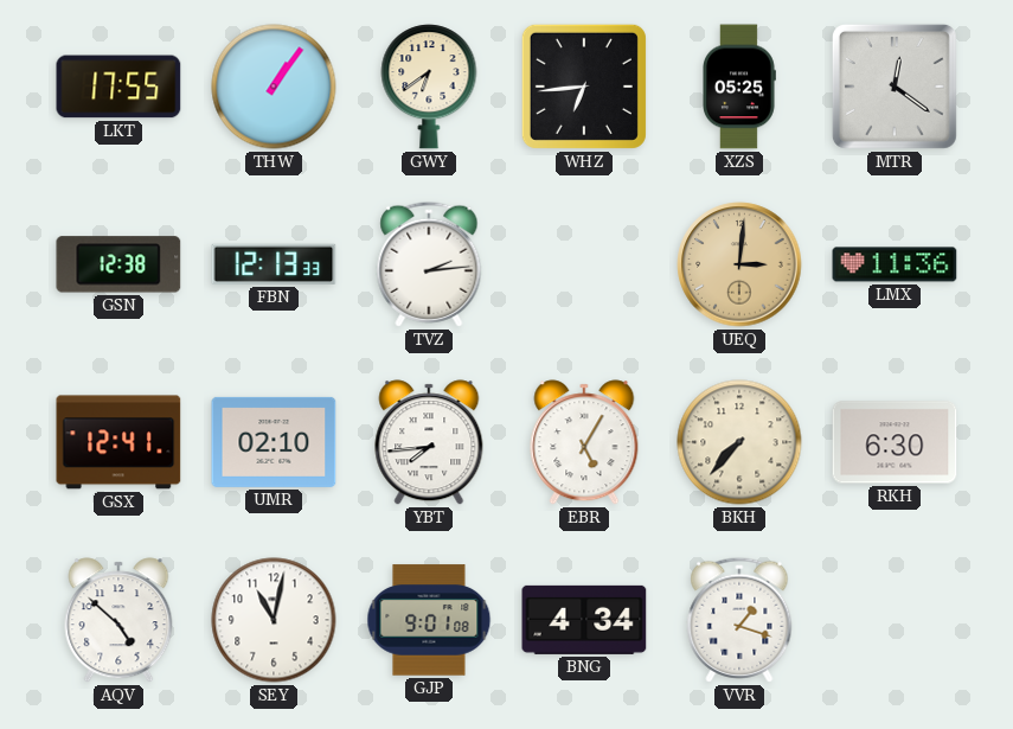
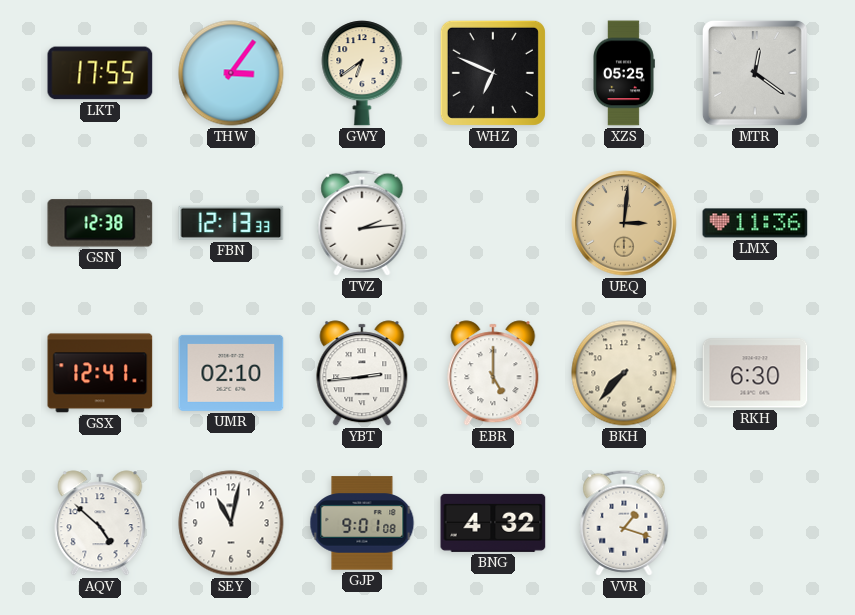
THW: 1:06 -> 3:06 (231, 73)
WHZ: 6:44 -> 6:49 (493, 73)
YBT: 7:44 -> 2:44 (362, 373)
EBR: 5:05 -> 5:00 (493, 373)
BNG: 4:34 -> 4:32 (493, 523)
